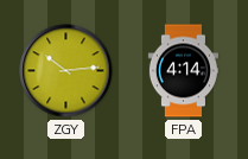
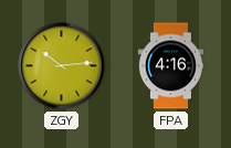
FPA: 4:14 -> 4:16 (170, 66)
